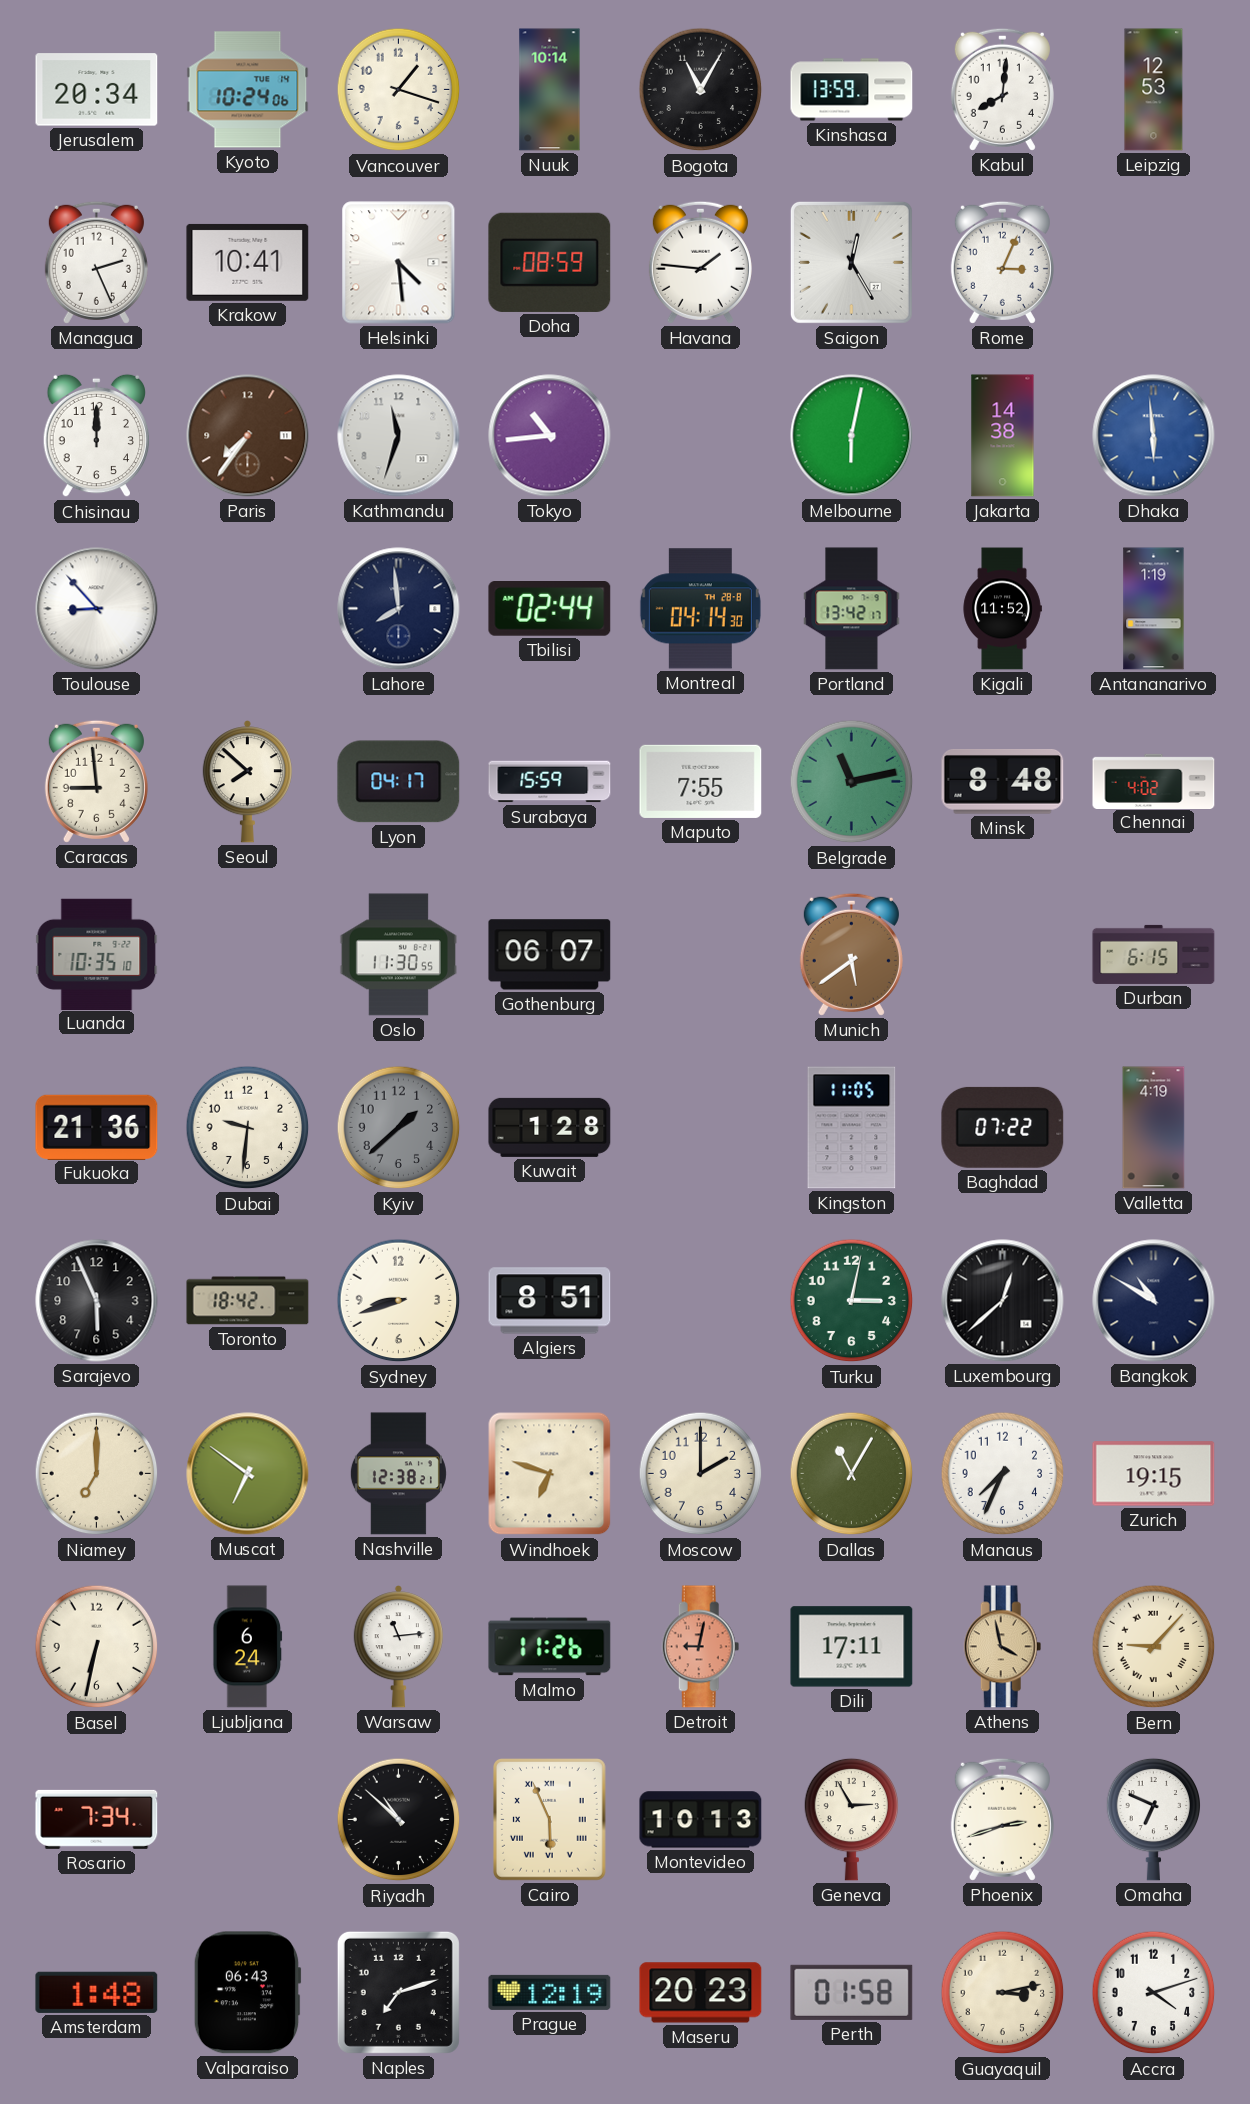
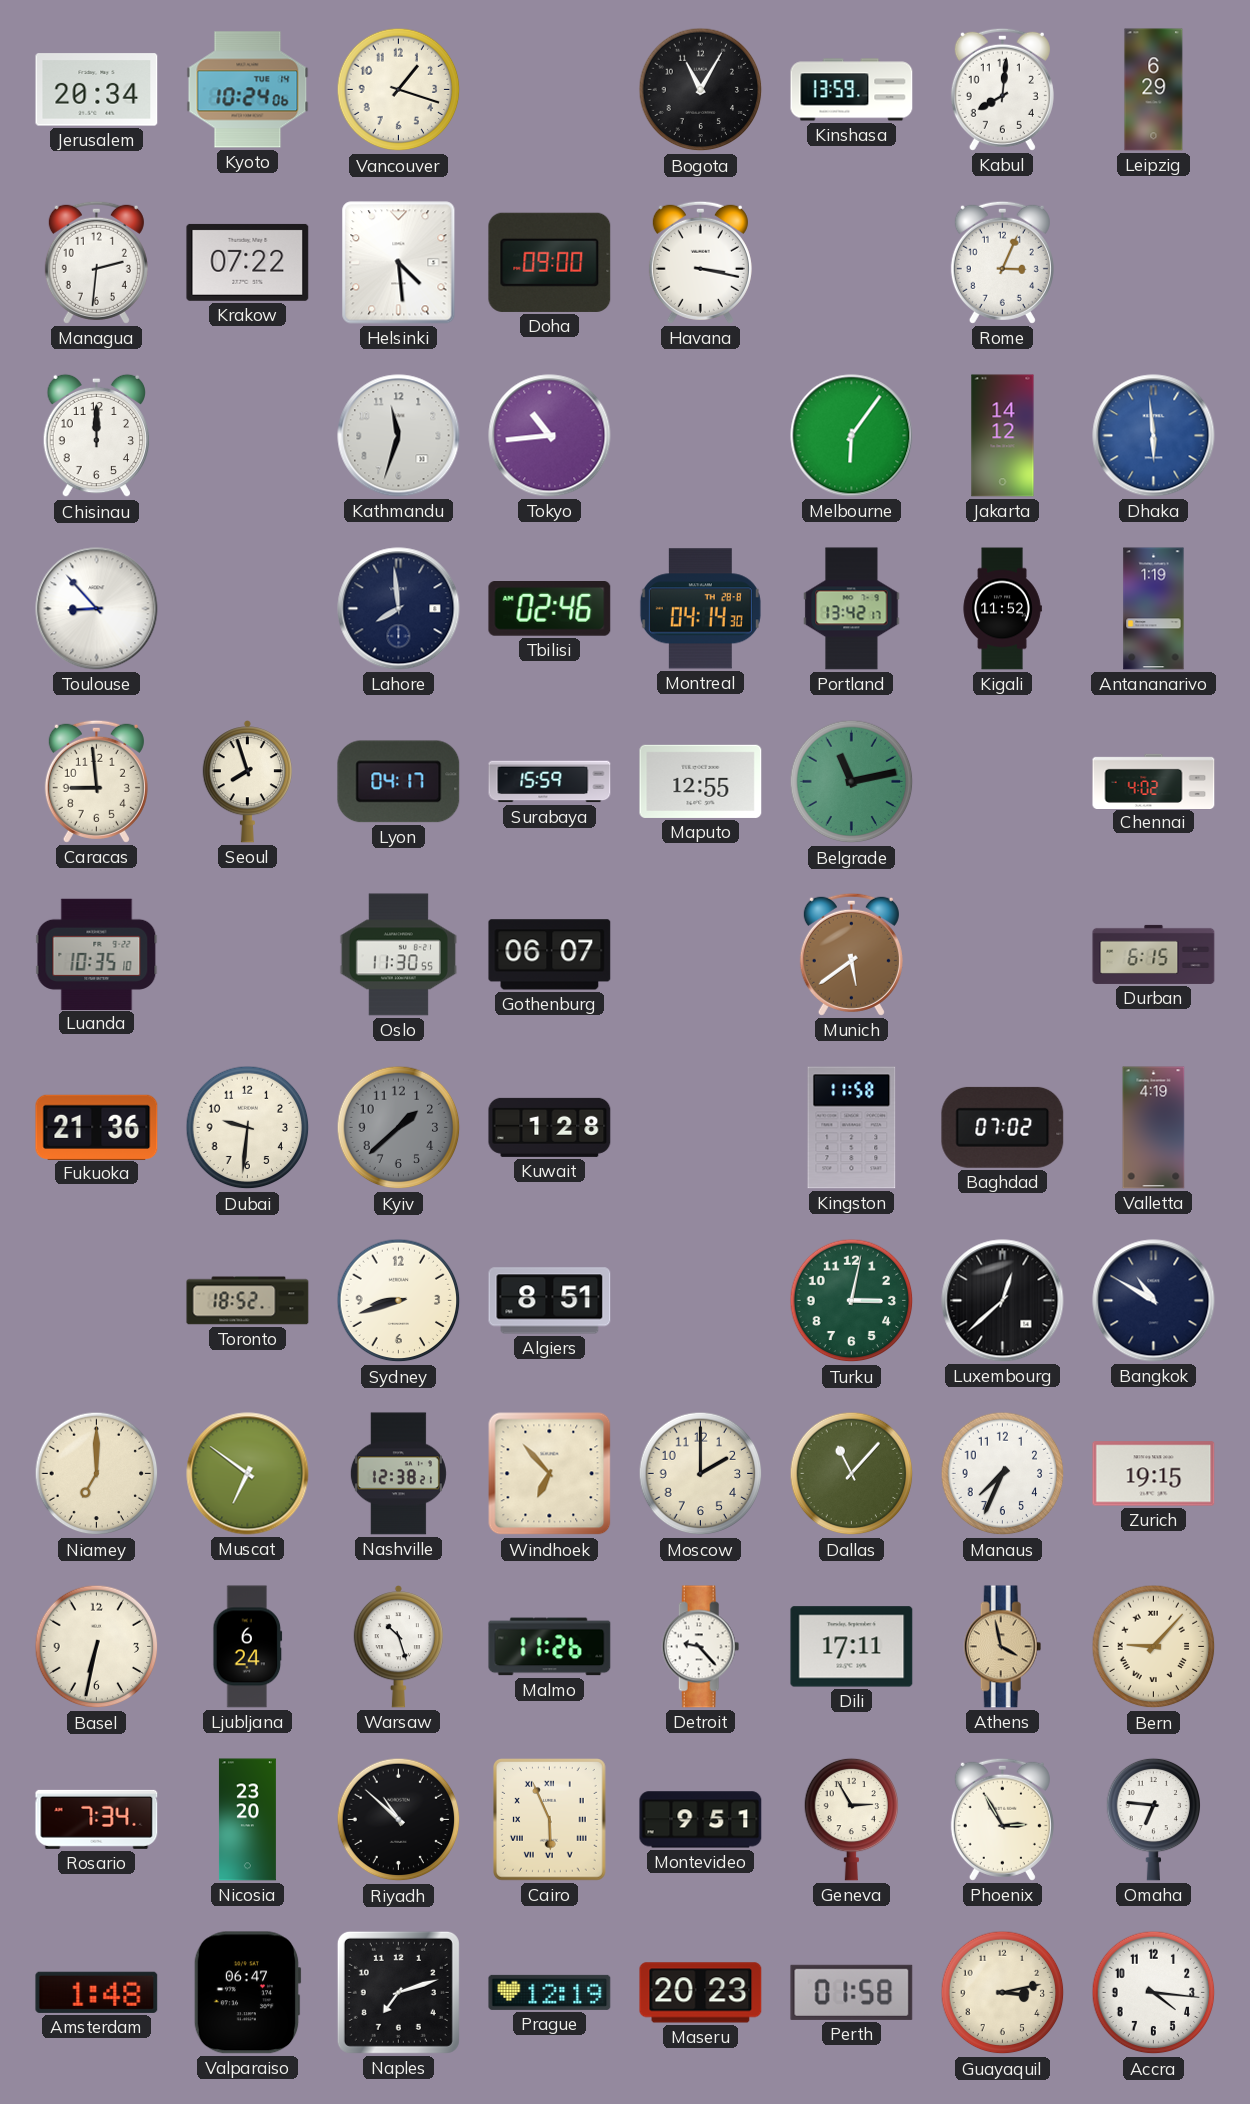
Nuuk: 10:14 -> none (550, 90)
Leipzig: 12:53 -> 6:29 (1154, 90)
Managua: 2:26 -> 2:31 (96, 262)
Krakow: 10:41 -> 07:22 (248, 262)
Doha: 08:59 -> 09:00 (550, 262)
Havana: 1:46 -> 3:17 (700, 262)
Saigon: 12:25 -> none (851, 262)
Paris: 7:36 -> none (248, 436)
Melbourne: 6:02 -> 6:06 (852, 436)
Jakarta: 14:38 -> 14:12 (1003, 436)
Tbilisi: 02:44 -> 02:46 (550, 609)
Seoul: 7:52 -> 7:57 (247, 782)
Maputo: 7:55 -> 12:55 (701, 781)
Minsk: 8:48 -> none (1003, 782)
Kingston: 11:05 -> 11:58 (852, 1128)
Baghdad: 07:22 -> 07:02 (1003, 1127)
Sarajevo: 5:56 -> none (97, 1301)
Toronto: 18:42 -> 18:52 (248, 1301)
Windhoek: 6:48 -> 6:53 (550, 1474)
Dallas: 11:05 -> 11:07 (852, 1474)
Warsaw: 11:14 -> 10:27 (398, 1647)
Detroit: 9:02 -> 9:23 (701, 1647)
Detroit dial: salmon -> white (701, 1647)
Nicosia: none -> 23:20 (247, 1820)
Montevideo: 10:13 -> 9:51 (701, 1820)
Phoenix: 2:42 -> 2:55 (1002, 1819)
Omaha: 6:49 -> 6:46 (1154, 1819)
Valparaiso: 06:43 -> 06:47 (247, 1993)
Accra: 4:12 -> 4:16 (1154, 1993)
